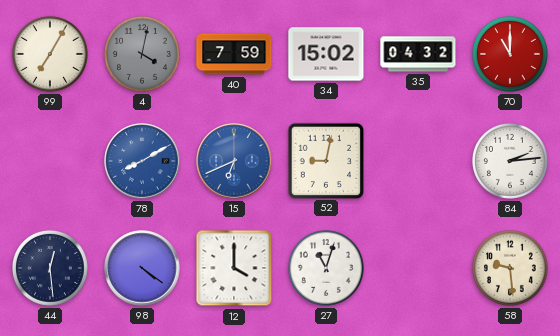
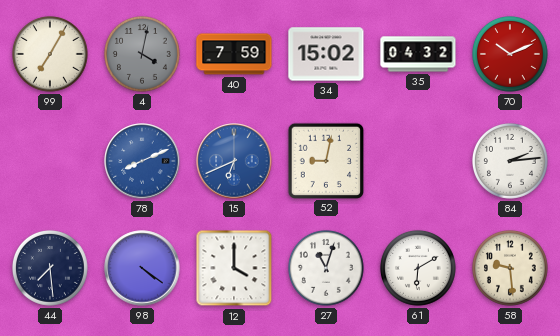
70: 11:00 -> 10:11 (510, 54)
78: 8:10 -> 8:11 (142, 161)
44: 12:29 -> 7:29 (50, 268)
61: none -> 6:10 (418, 268)
